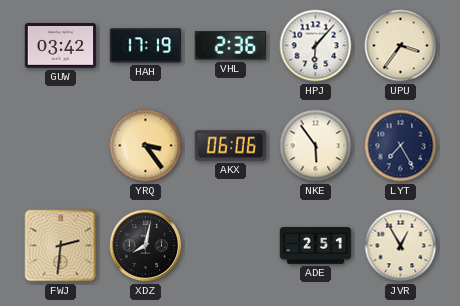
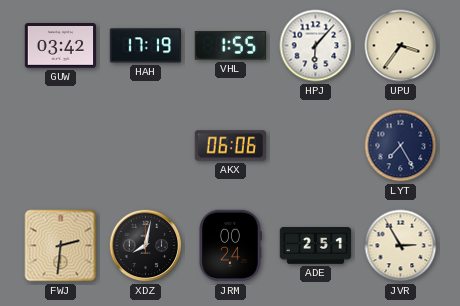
VHL: 2:36 -> 1:55 (230, 46)
YRQ: 3:24 -> none (146, 146)
NKE: 5:54 -> none (316, 146)
JRM: none -> 00:24 (230, 246)
JVR: 12:55 -> 2:55 (401, 246)
